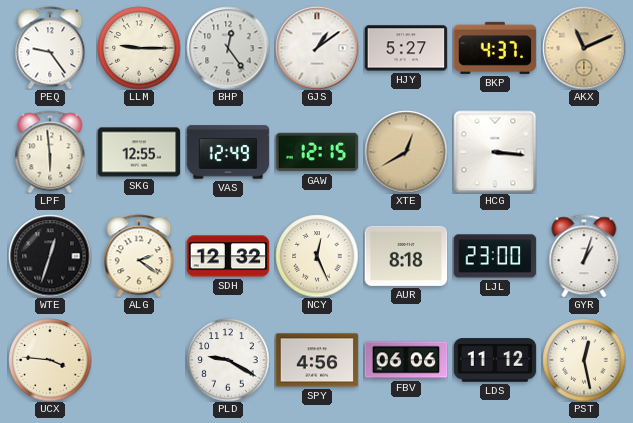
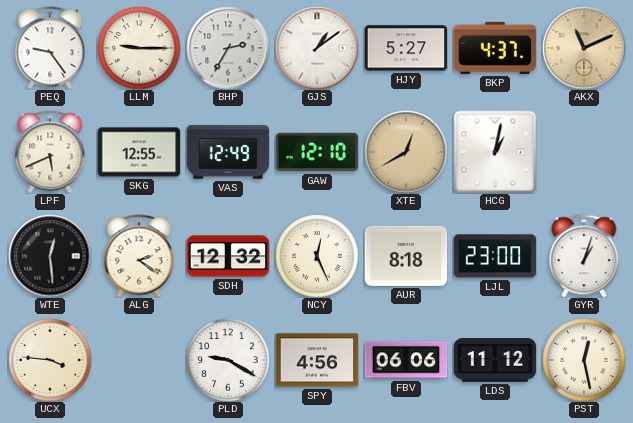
BHP: 12:24 -> 2:35 (228, 48)
LPF: 5:59 -> 5:41 (50, 152)
GAW: 12:15 -> 12:10 (317, 152)
HCG: 3:16 -> 1:02 (495, 152)
WTE: 12:33 -> 12:29 (50, 256)
